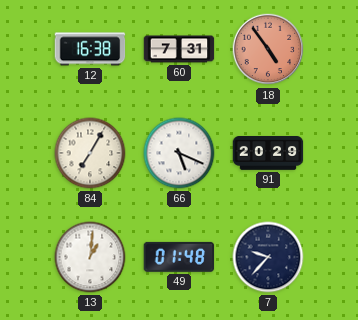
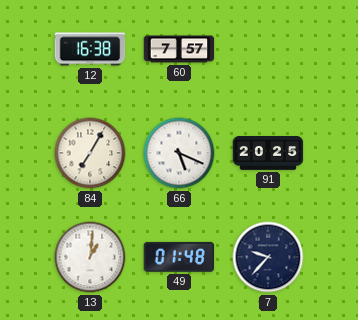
60: 7:31 -> 7:57 (179, 49)
18: 4:54 -> none (268, 49)
91: 20:29 -> 20:25 (268, 154)
